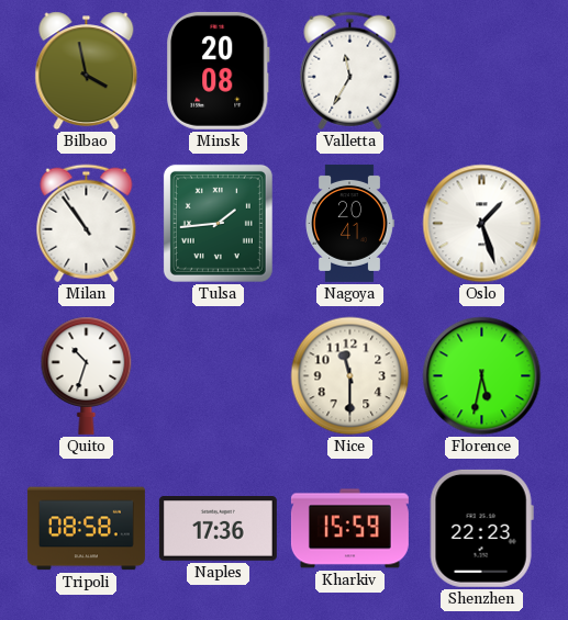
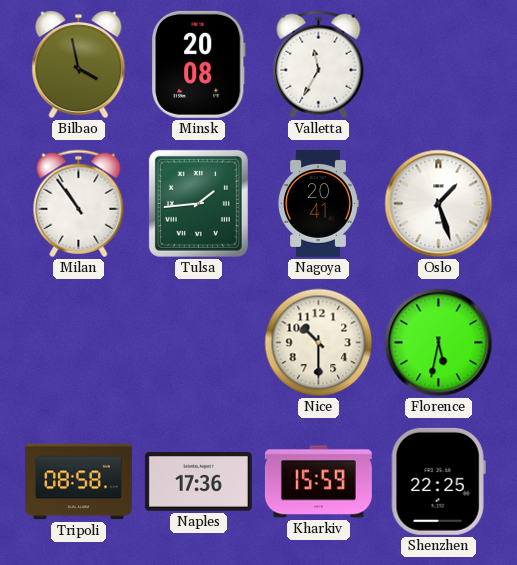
Quito: 10:33 -> none (87, 375)
Nice: 11:30 -> 10:30 (319, 343)
Shenzhen: 22:23 -> 22:25 (438, 481)
